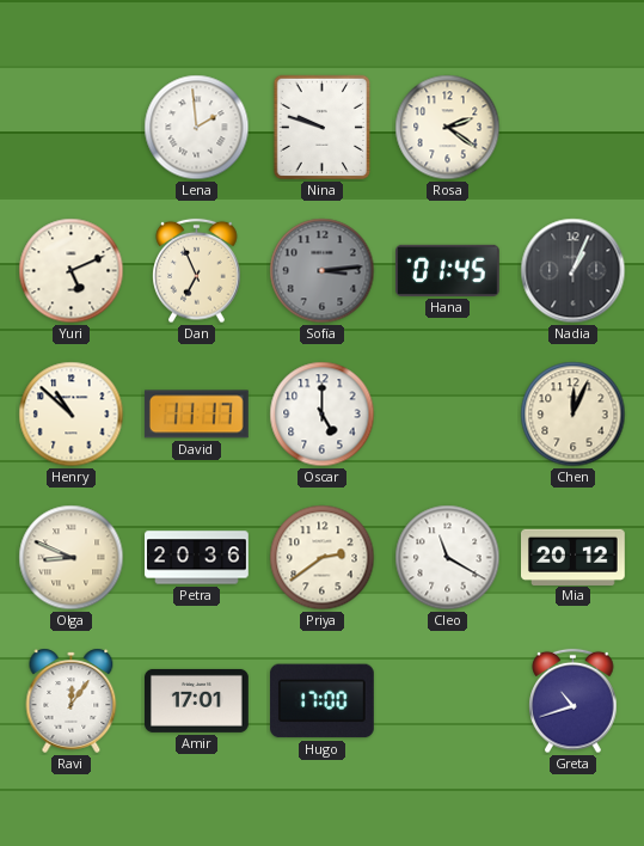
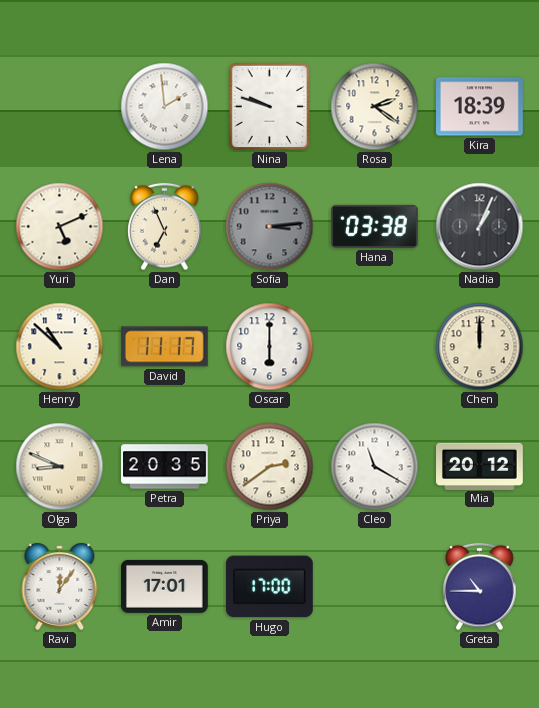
Kira: none -> 18:39 (480, 107)
Hana: 01:45 -> 03:38 (375, 226)
Oscar: 5:00 -> 6:00 (270, 347)
Chen: 12:04 -> 12:00 (480, 347)
Petra: 20:36 -> 20:35 (165, 467)
Greta: 10:42 -> 10:45 (480, 587)
